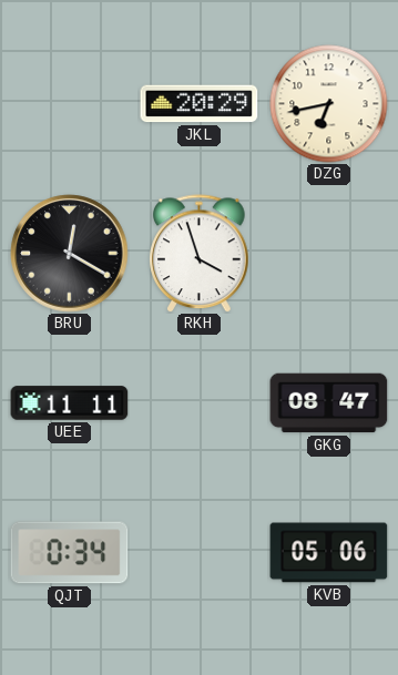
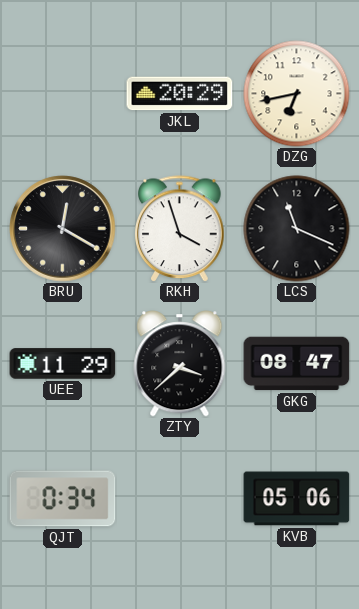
LCS: none -> 11:19 (297, 229)
UEE: 11:11 -> 11:29 (63, 364)
ZTY: none -> 3:38 (180, 364)
